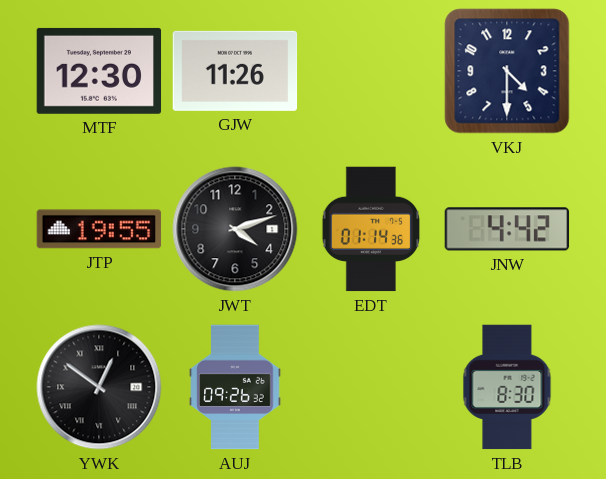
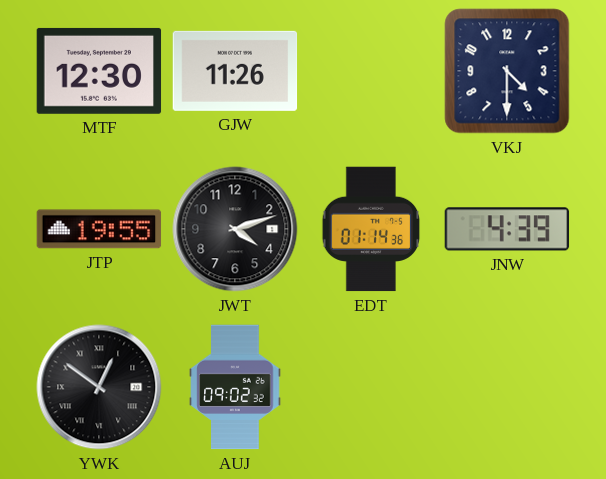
JNW: 4:42 -> 4:39 (507, 229)
AUJ: 09:26 -> 09:02 (235, 387)
TLB: 8:30 -> none (507, 387)
